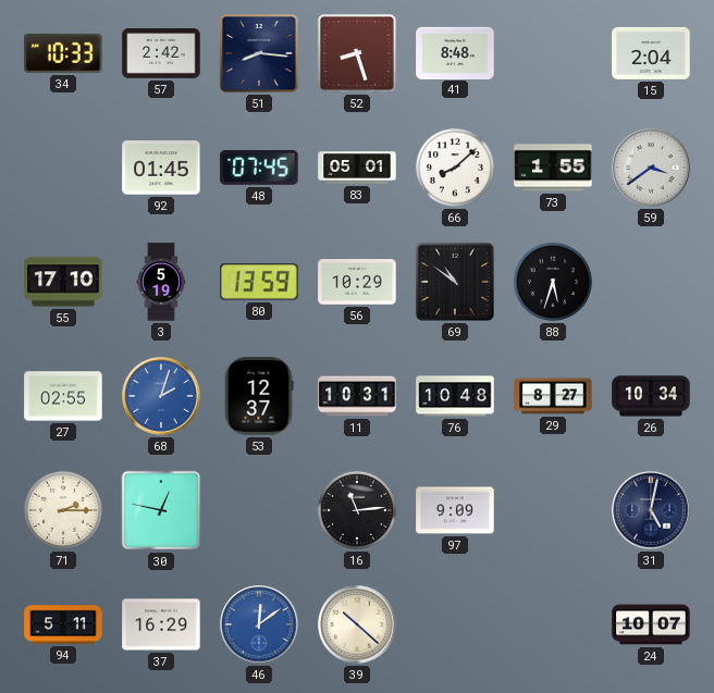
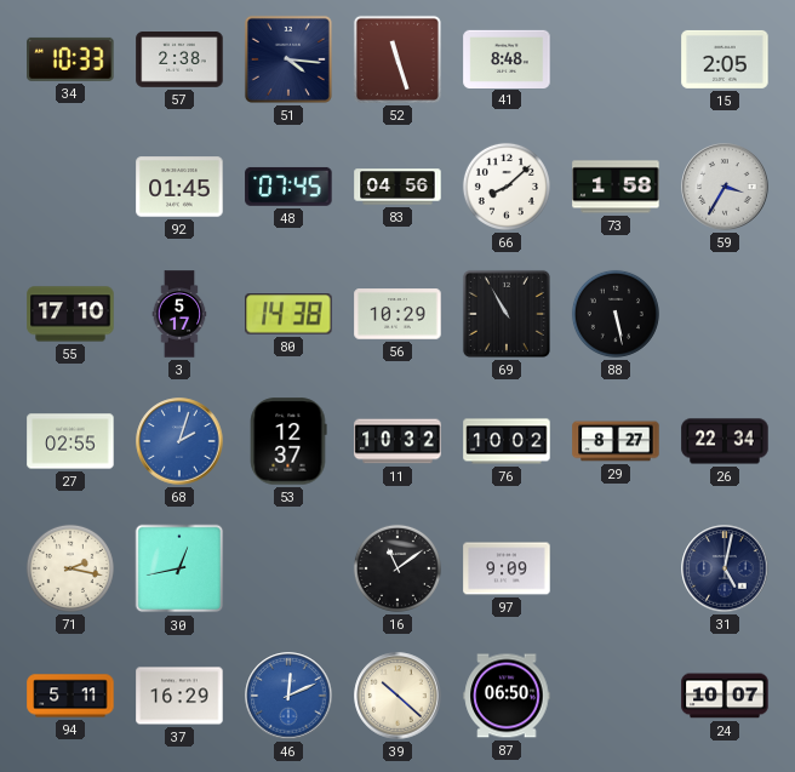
57: 2:42 -> 2:38 (179, 59)
51: 8:16 -> 4:16 (288, 59)
52: 8:27 -> 11:27 (397, 59)
15: 2:04 -> 2:05 (725, 59)
83: 05:01 -> 04:56 (397, 187)
73: 1:55 -> 1:58 (616, 187)
59: 3:39 -> 3:35 (725, 187)
3: 5:19 -> 5:17 (179, 314)
80: 13:59 -> 14:38 (288, 314)
69: 10:51 -> 10:55 (507, 314)
88: 5:33 -> 5:28 (616, 314)
11: 10:31 -> 10:32 (397, 441)
76: 10:48 -> 10:02 (507, 441)
26: 10:34 -> 22:34 (725, 441)
71: 2:15 -> 2:17 (70, 568)
30: 12:47 -> 12:43 (179, 568)
16: 11:14 -> 11:09 (397, 568)
46: 12:09 -> 12:11 (288, 696)
87: none -> 06:50 (507, 696)
